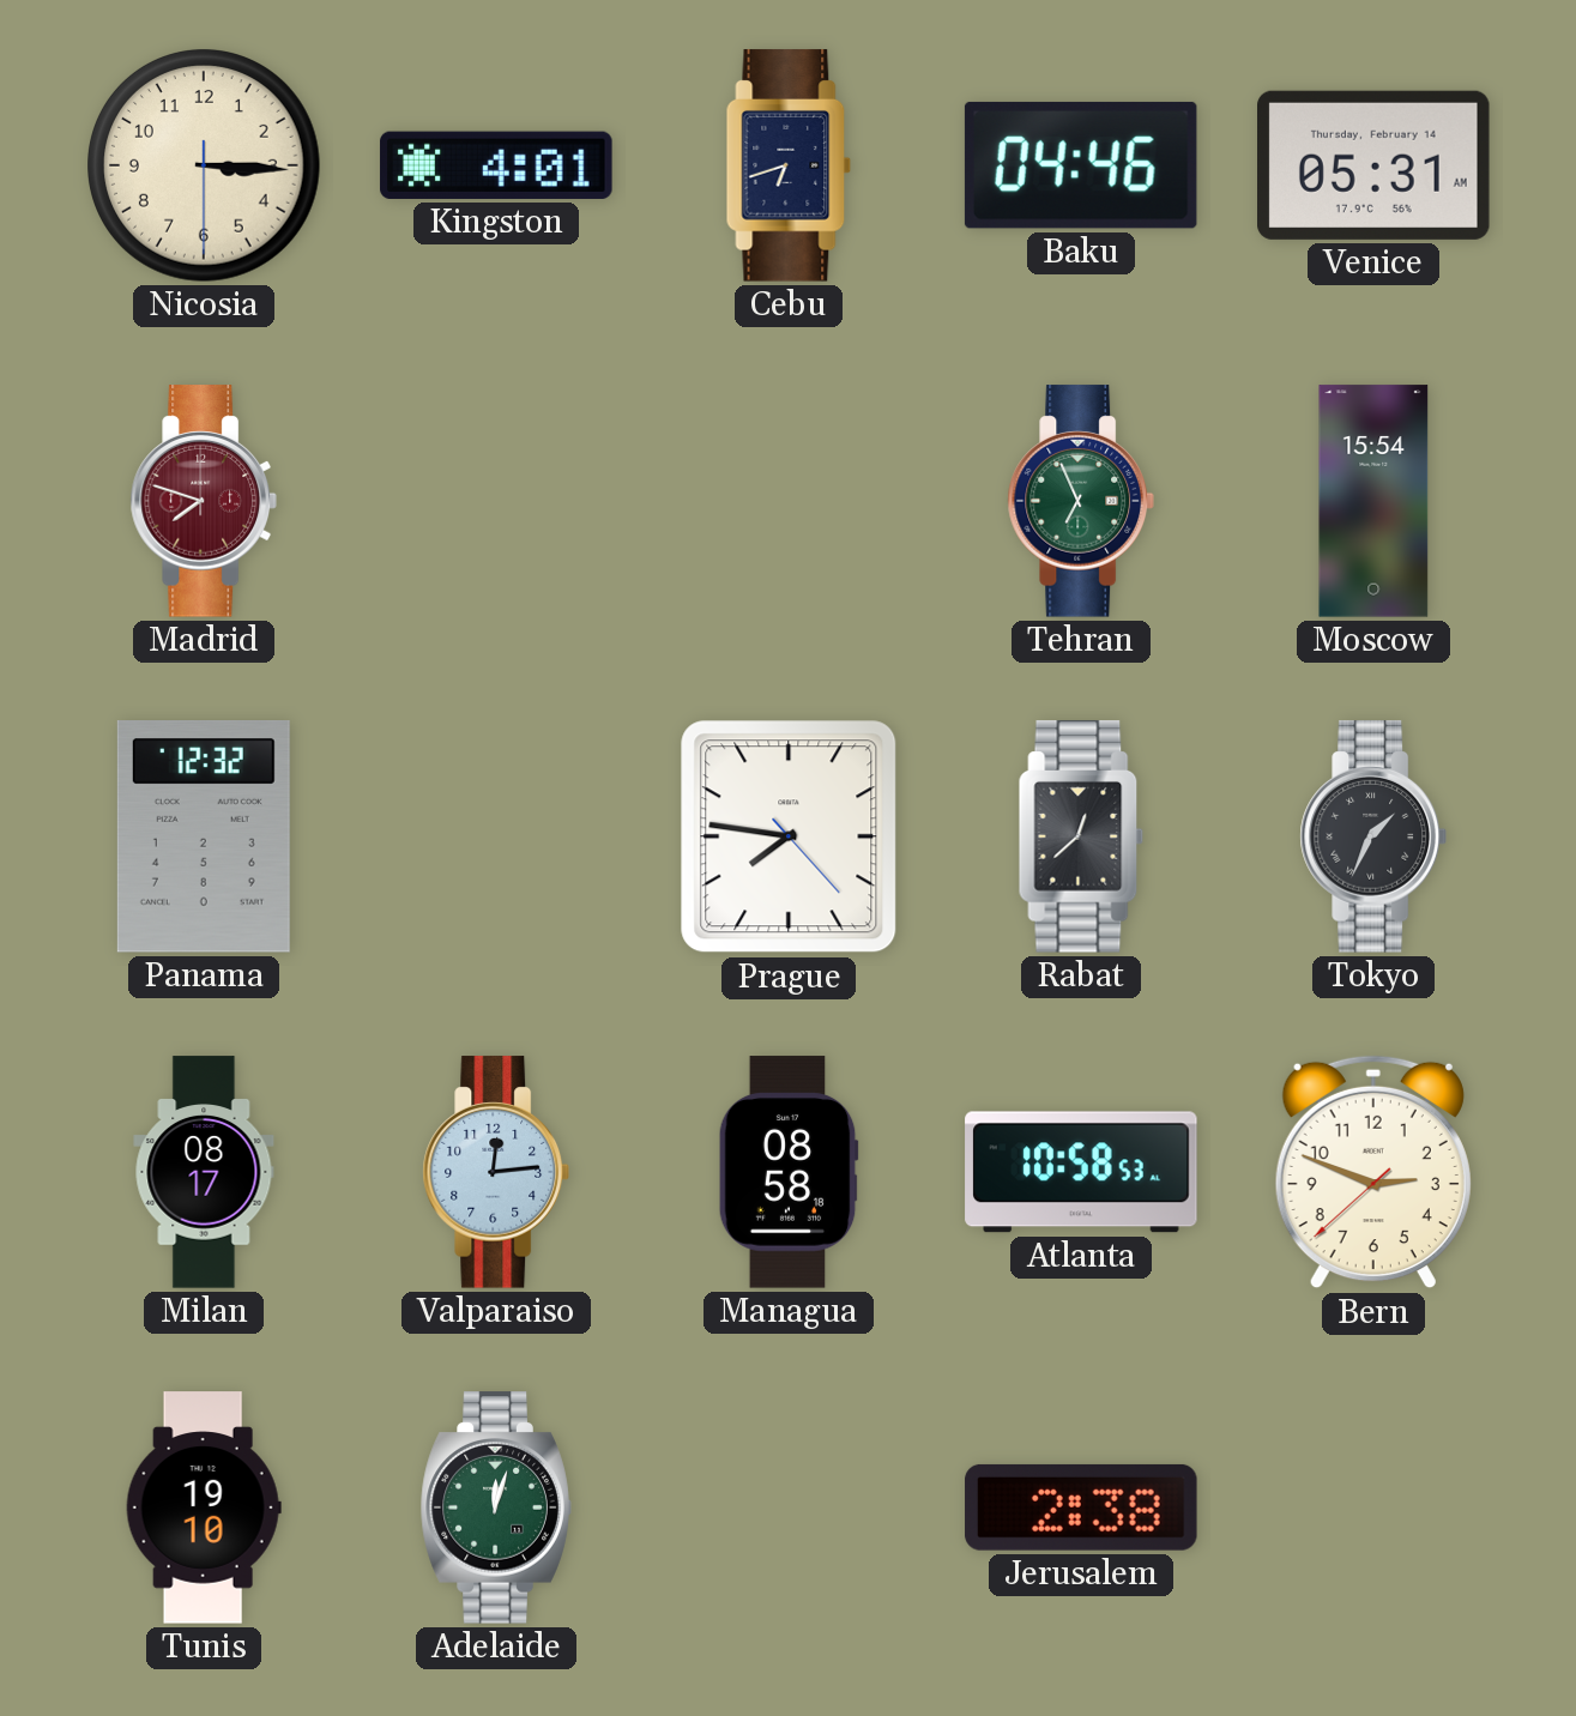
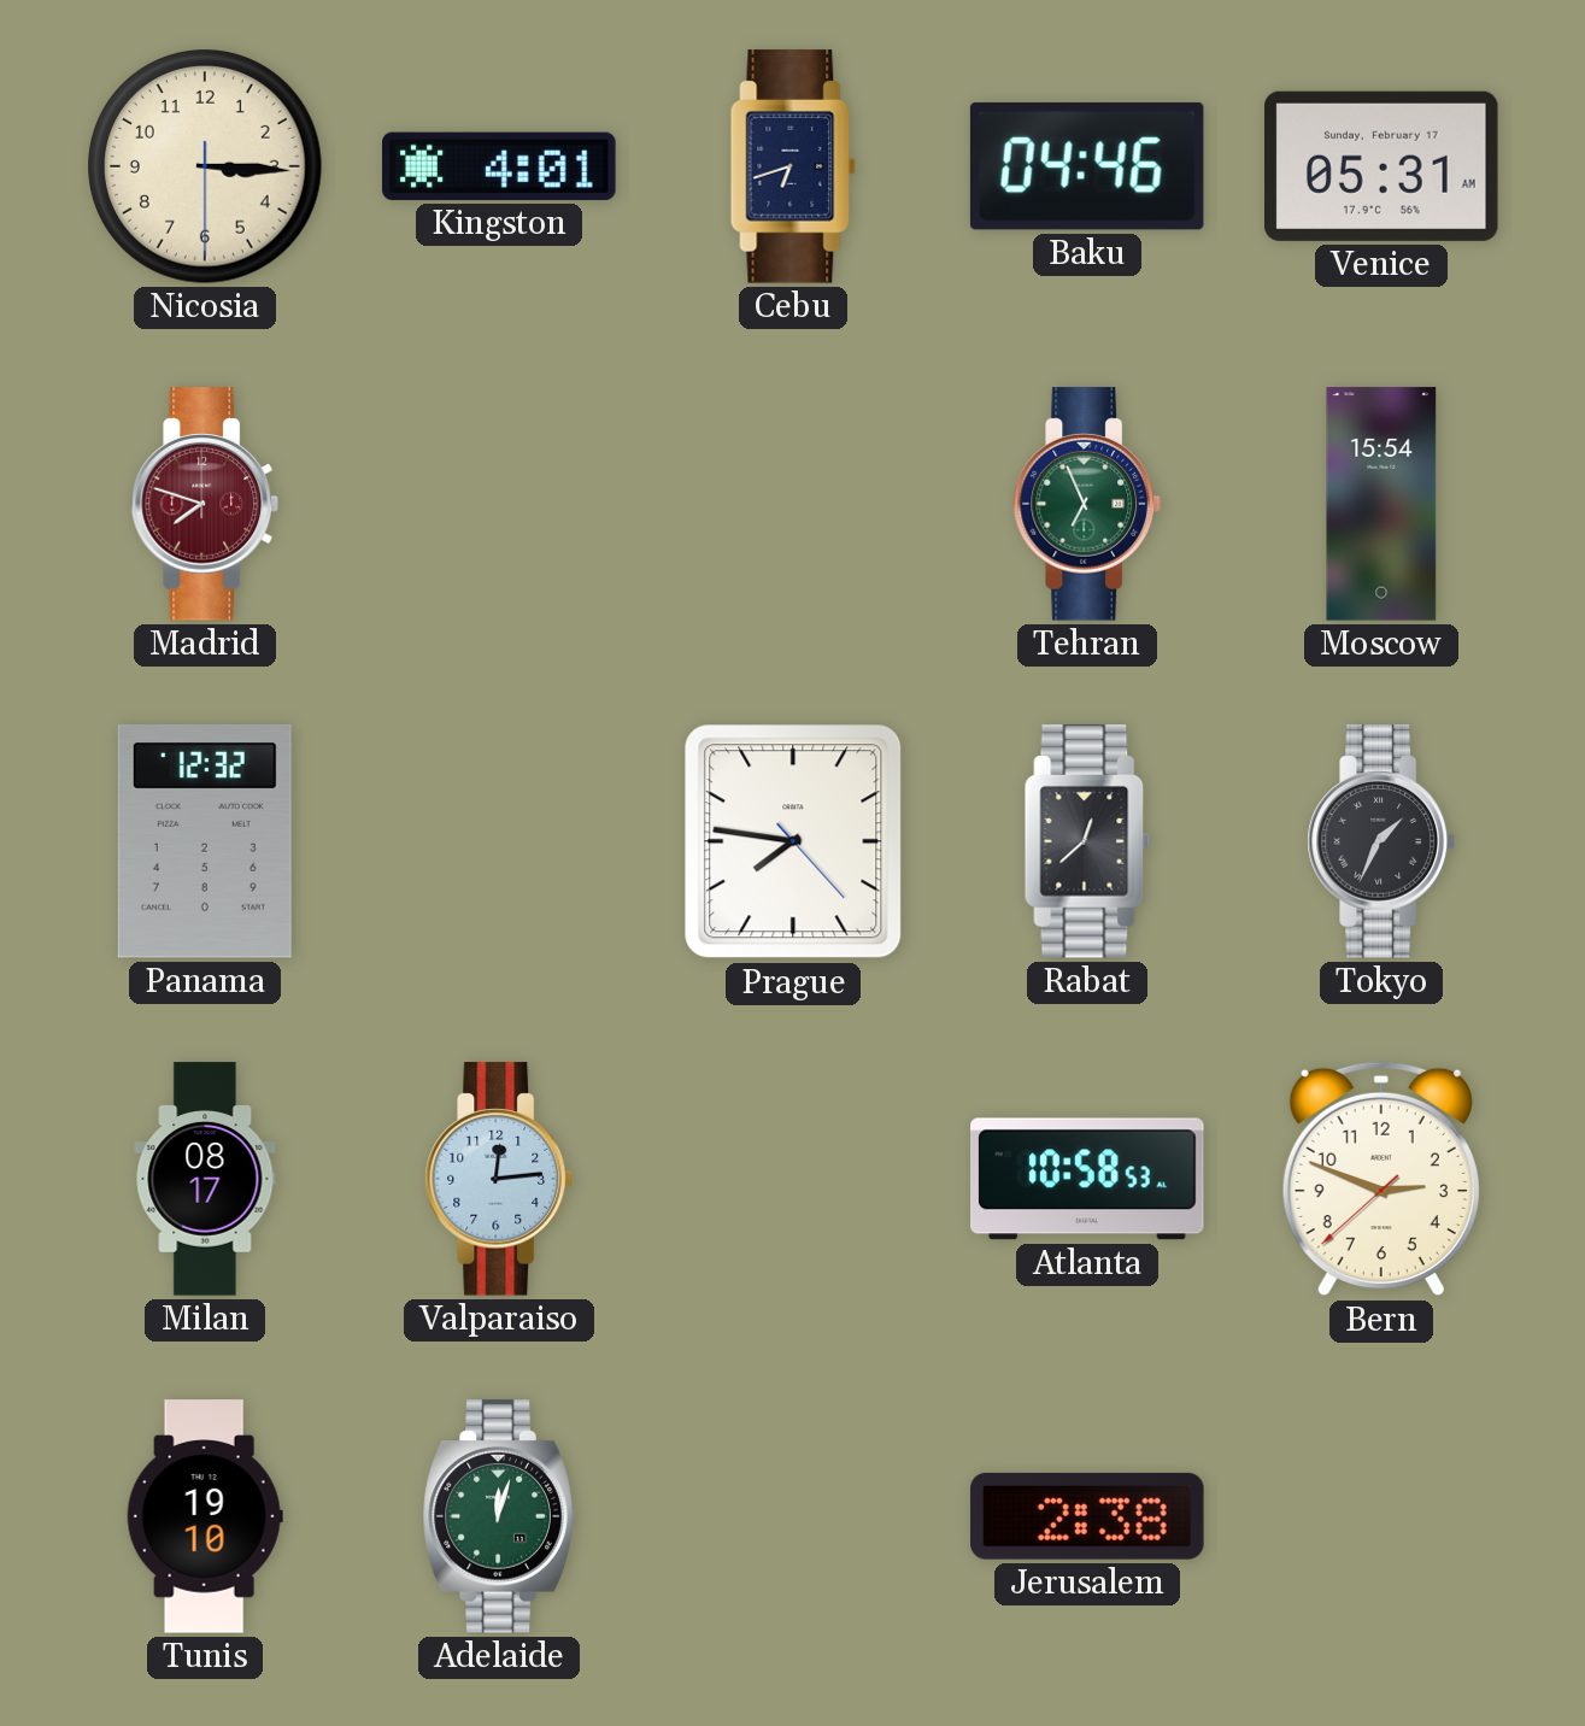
Venice date: Thursday, February 14 -> Sunday, February 17 (1383, 166)
Managua: 08:58 -> none (789, 1172)
